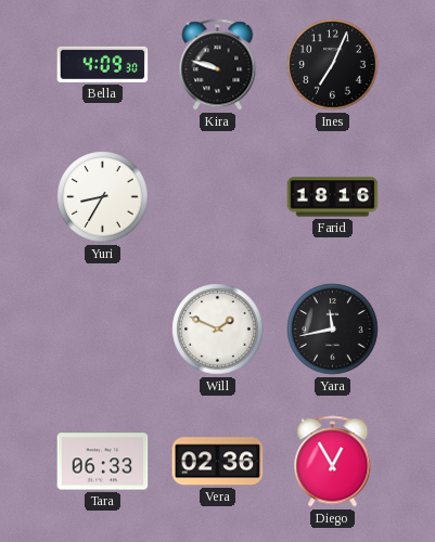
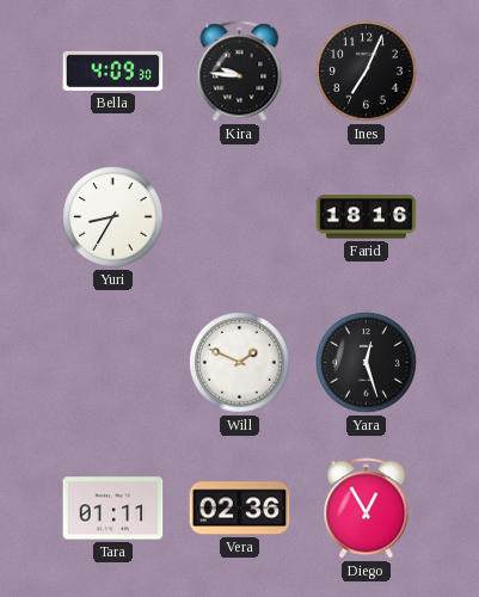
Kira: 9:48 -> 9:46 (240, 72)
Yara: 11:43 -> 12:27 (367, 363)
Tara: 06:33 -> 01:11 (113, 509)
